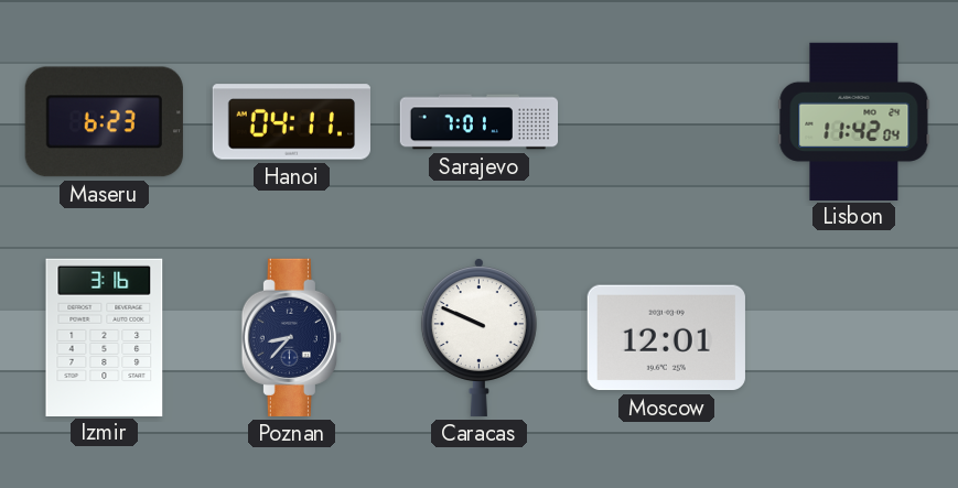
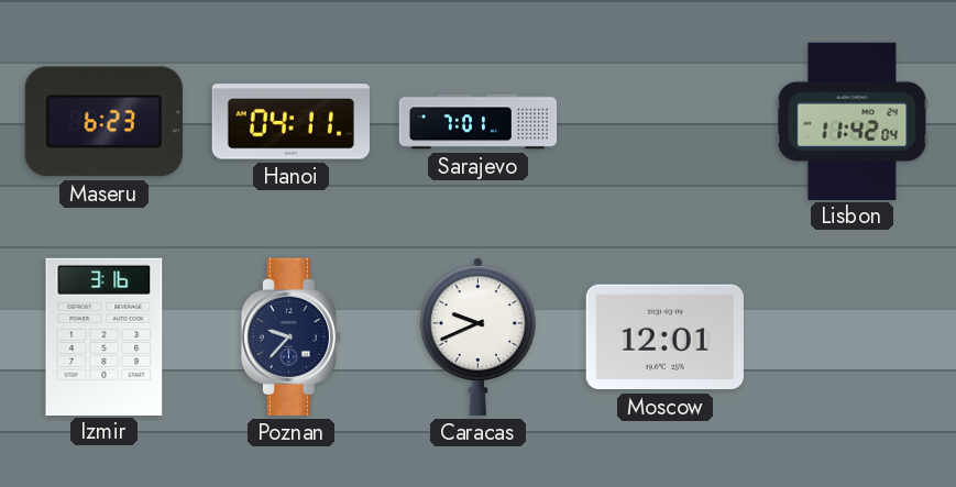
Poznan: 8:37 -> 9:37 (290, 336)
Caracas: 9:49 -> 9:41 (477, 336)
